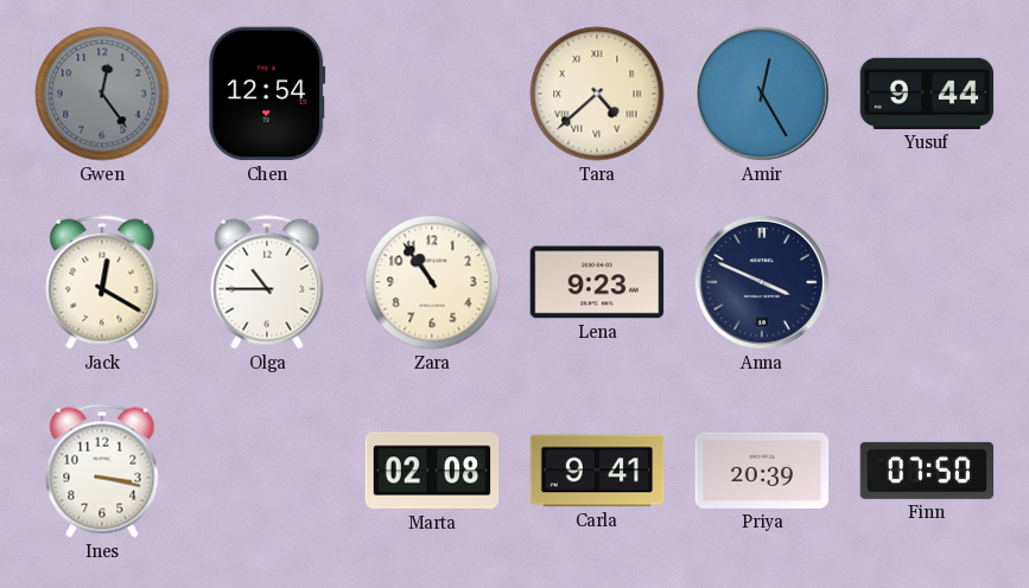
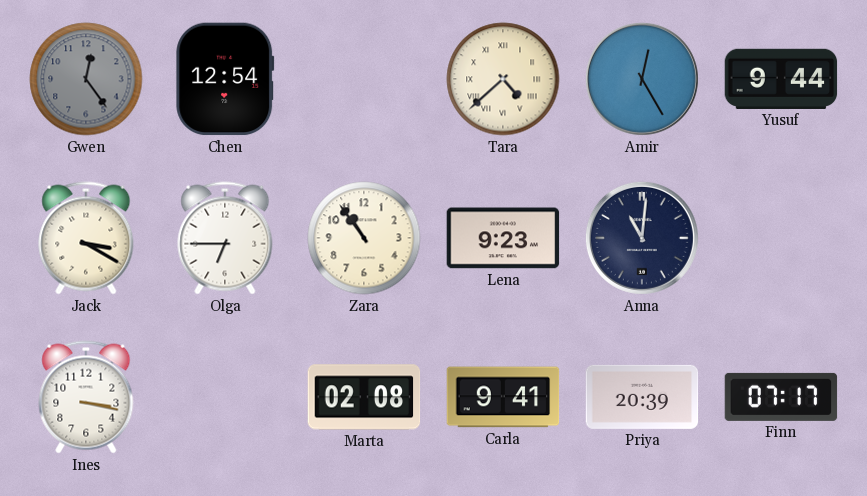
Jack: 12:20 -> 3:20 (86, 238)
Olga: 10:45 -> 6:45 (225, 238)
Anna: 3:49 -> 11:01 (642, 238)
Finn: 07:50 -> 07:17 (781, 397)
